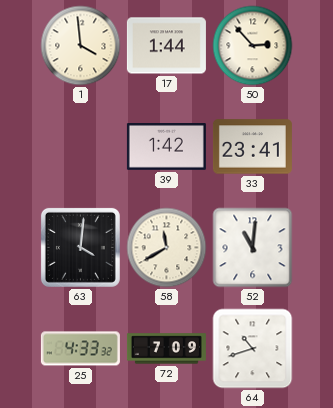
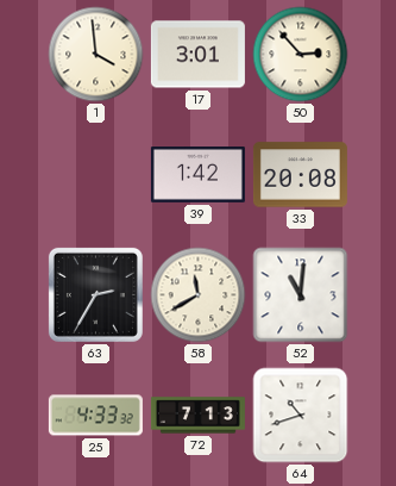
17: 1:44 -> 3:01 (197, 55)
33: 23:41 -> 20:08 (300, 175)
63: 4:01 -> 2:35 (95, 294)
72: 7:09 -> 7:13 (197, 416)
